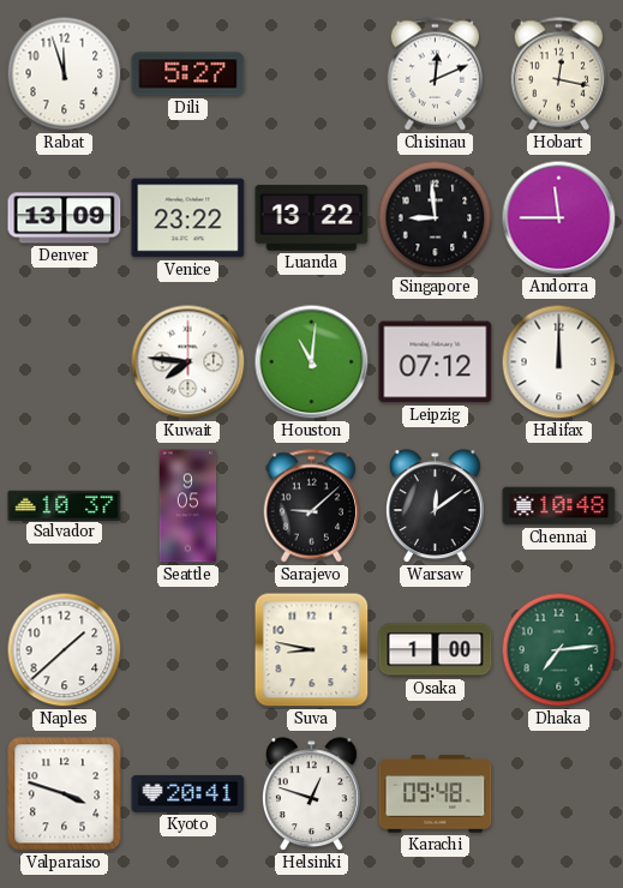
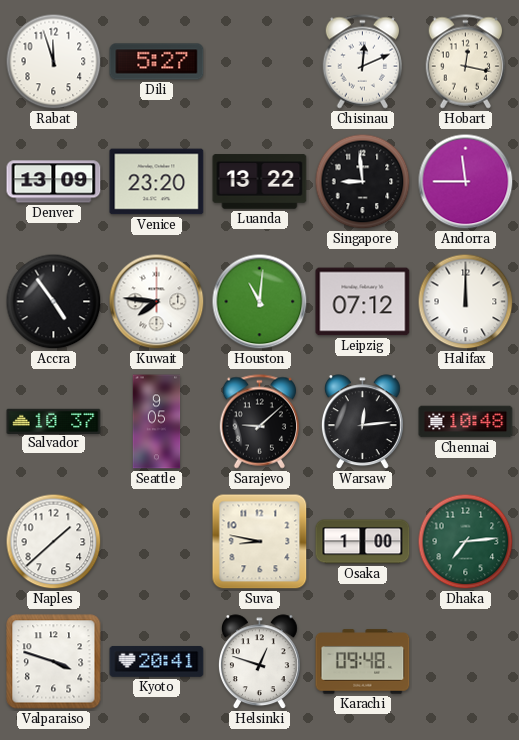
Venice: 23:22 -> 23:20 (157, 182)
Accra: none -> 4:54 (54, 302)
Warsaw: 12:09 -> 12:14 (362, 422)
